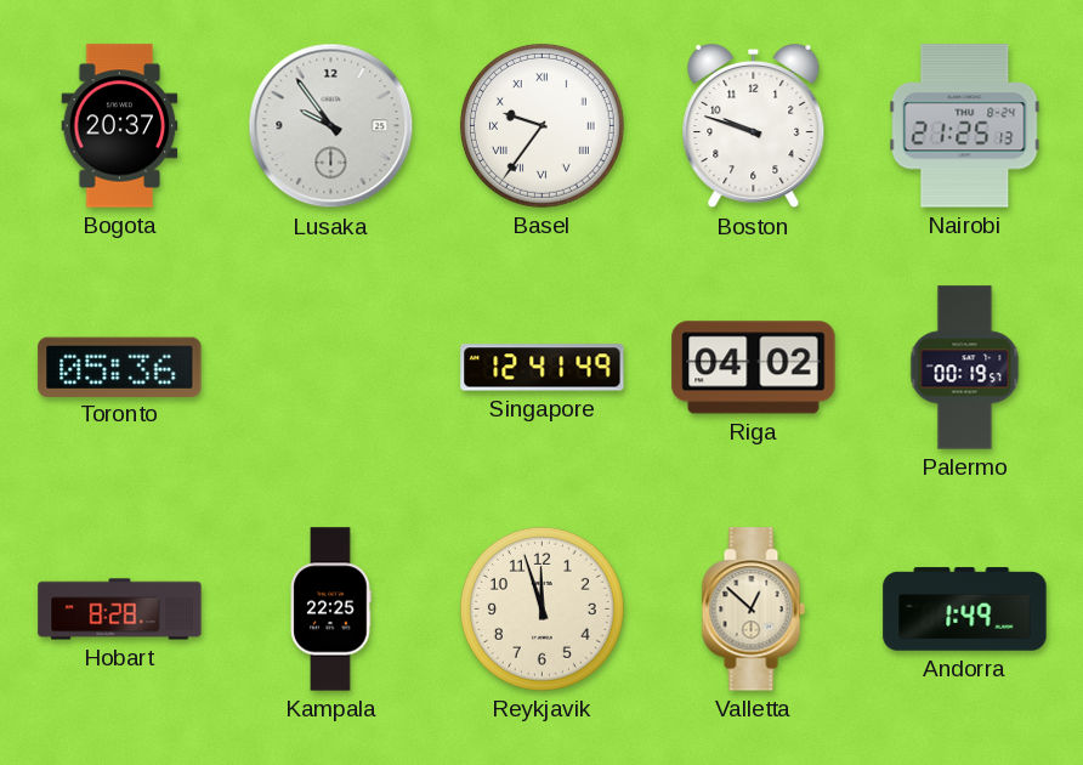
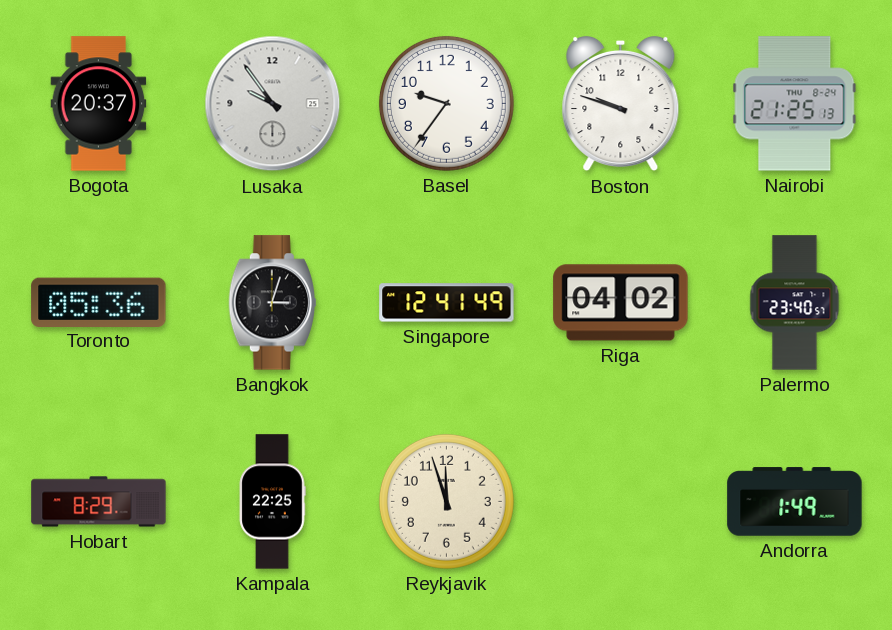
Basel numerals: Roman -> Arabic (446, 103)
Bangkok: none -> 3:03 (272, 303)
Palermo: 00:19 -> 23:40 (795, 303)
Hobart: 8:28 -> 8:29 (99, 502)
Valletta: 12:52 -> none (753, 610)
